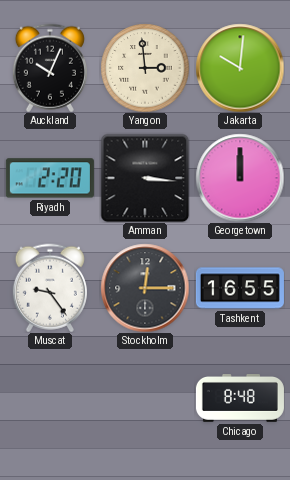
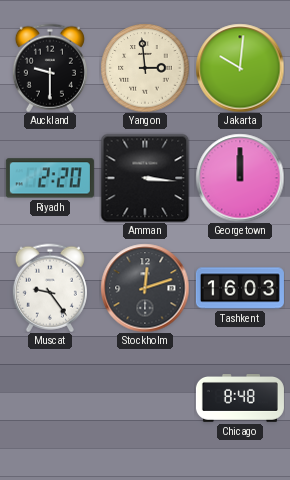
Auckland: 10:04 -> 9:30 (50, 68)
Stockholm: 12:15 -> 12:12 (145, 288)
Tashkent: 16:55 -> 16:03 (240, 288)
